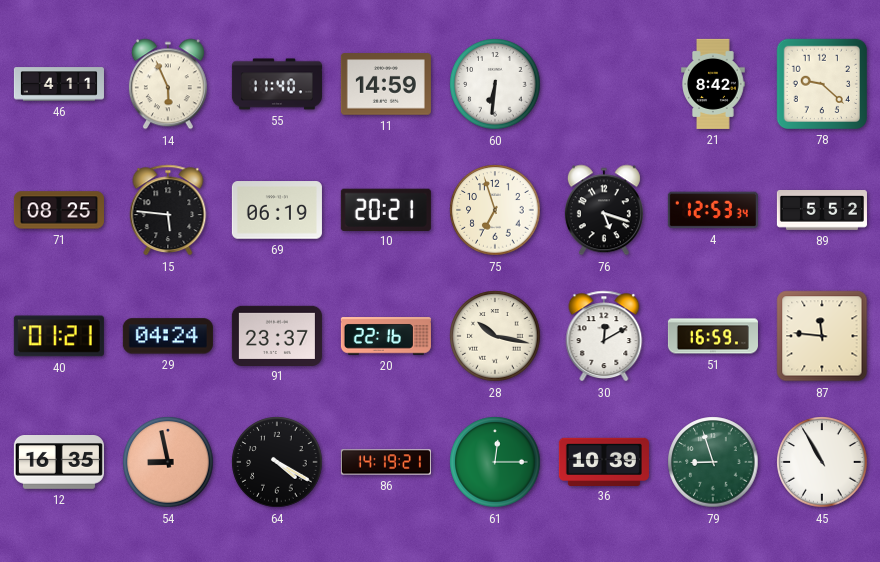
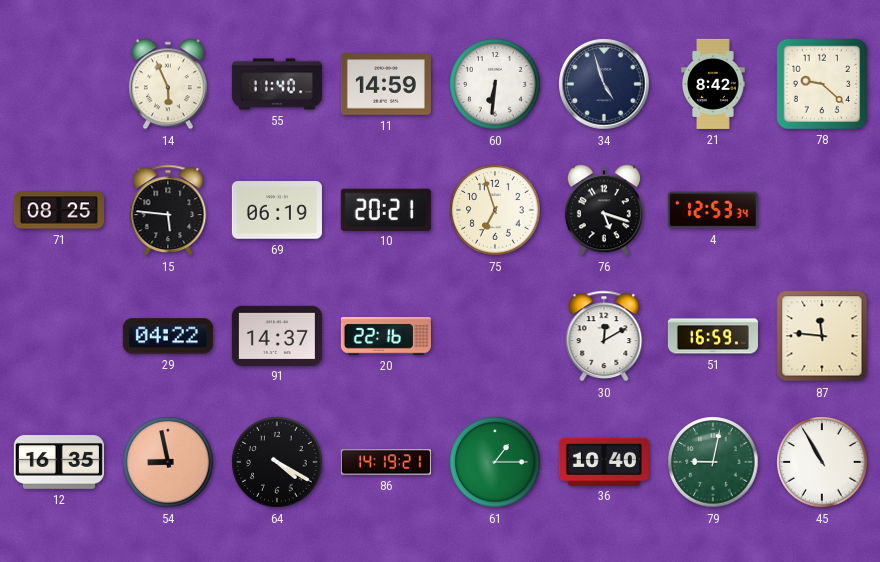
46: 4:11 -> none (59, 84)
34: none -> 4:57 (604, 84)
89: 5:52 -> none (822, 211)
40: 01:21 -> none (59, 336)
29: 04:24 -> 04:22 (168, 336)
91: 23:37 -> 14:37 (277, 335)
28: 10:17 -> none (495, 336)
61: 12:15 -> 1:15 (495, 462)
36: 10:39 -> 10:40 (604, 461)
79: 8:57 -> 9:02 (713, 462)
